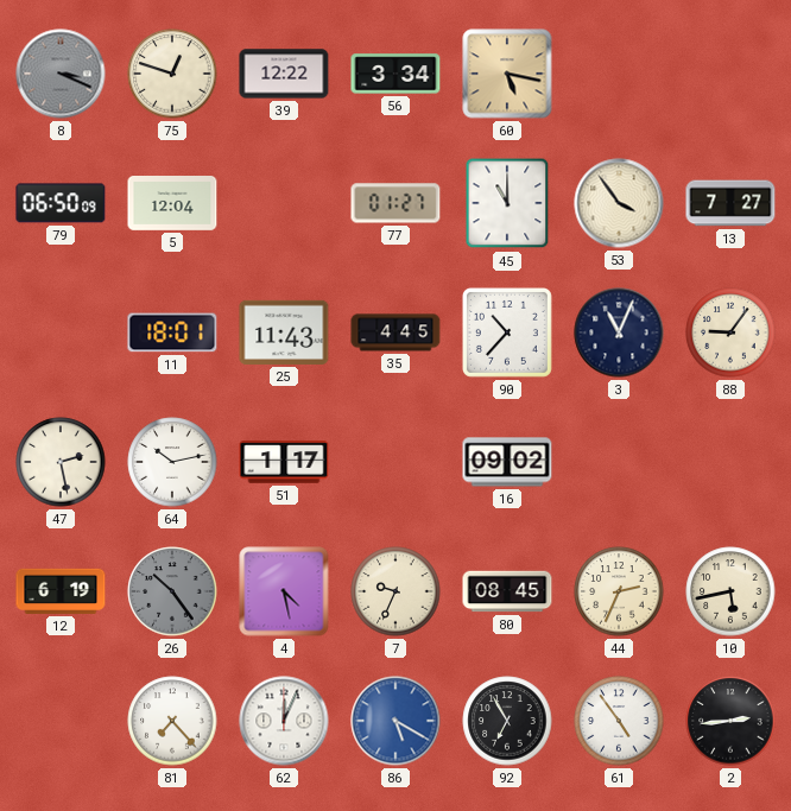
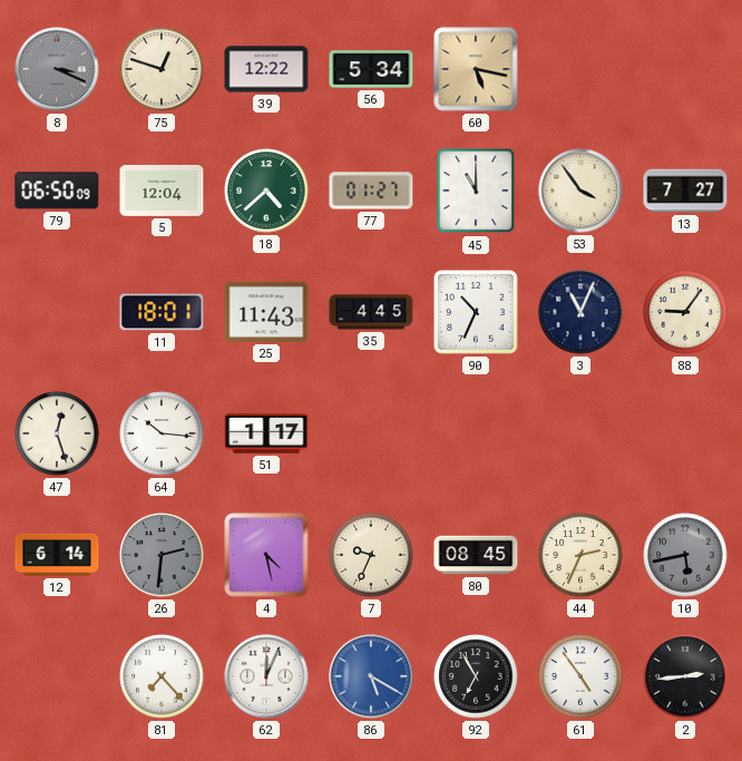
56: 3:34 -> 5:34 (371, 69)
18: none -> 4:38 (266, 191)
90: 10:37 -> 10:34 (476, 312)
47: 2:28 -> 12:27 (57, 433)
64: 10:13 -> 10:16 (162, 433)
16: 09:02 -> none (507, 462)
12: 6:19 -> 6:14 (57, 555)
26: 10:24 -> 2:31 (162, 555)
10 dial: cream -> grey (685, 555)
